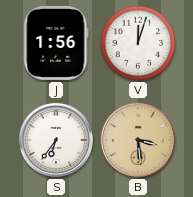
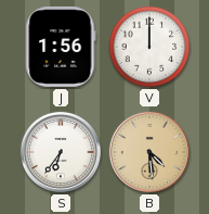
V: 12:03 -> 12:00 (149, 47)
B: 3:29 -> 4:29 (149, 152)
